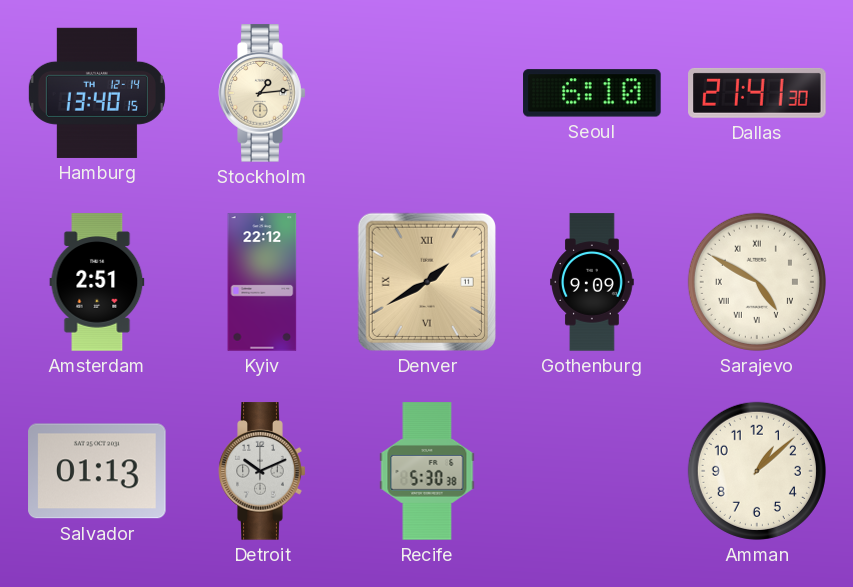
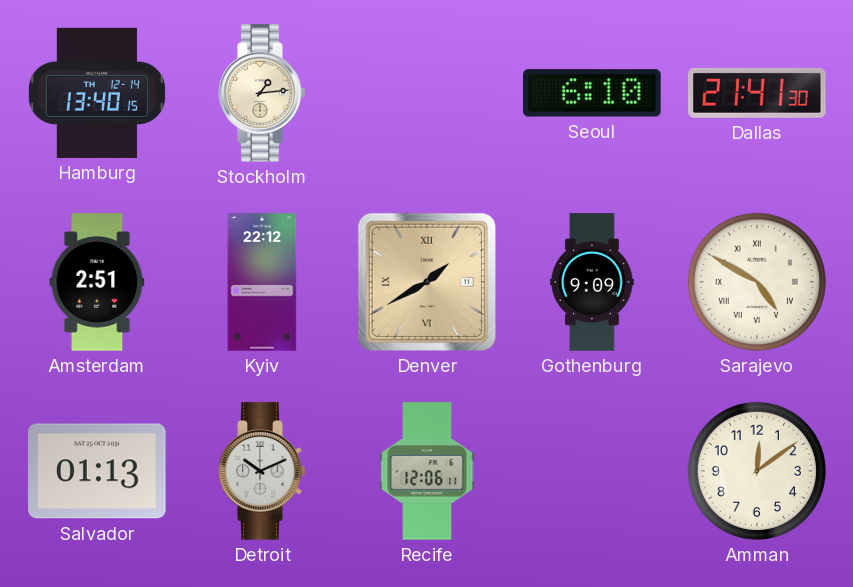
Recife: 5:30 -> 12:06 (427, 471)
Amman: 1:08 -> 12:09 (757, 471)
